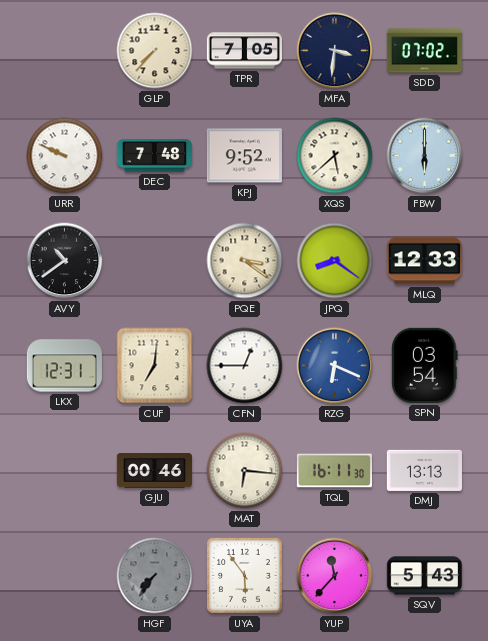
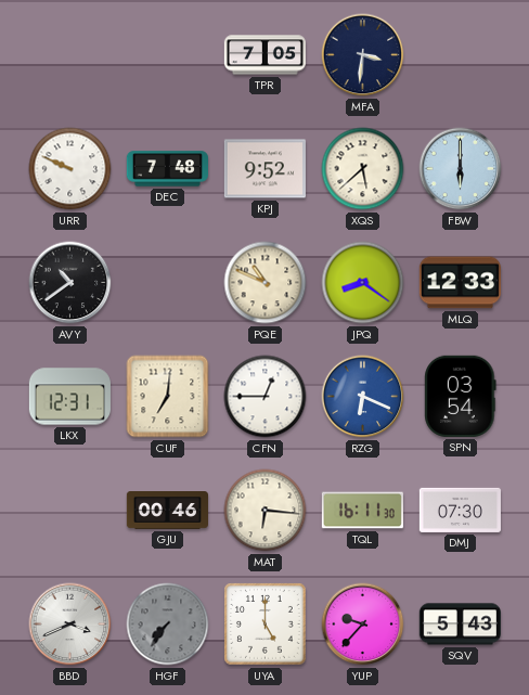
GLP: 7:37 -> none (155, 51)
SDD: 07:02 -> none (424, 51)
PQE: 3:21 -> 10:49 (266, 283)
DMJ: 13:13 -> 07:30 (460, 510)
BBD: none -> 3:41 (70, 625)
UYA: 5:54 -> 5:00 (266, 625)
YUP: 11:37 -> 9:37 (363, 625)
